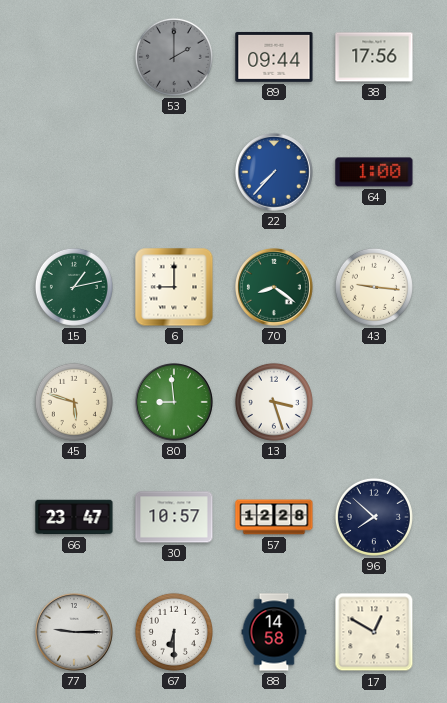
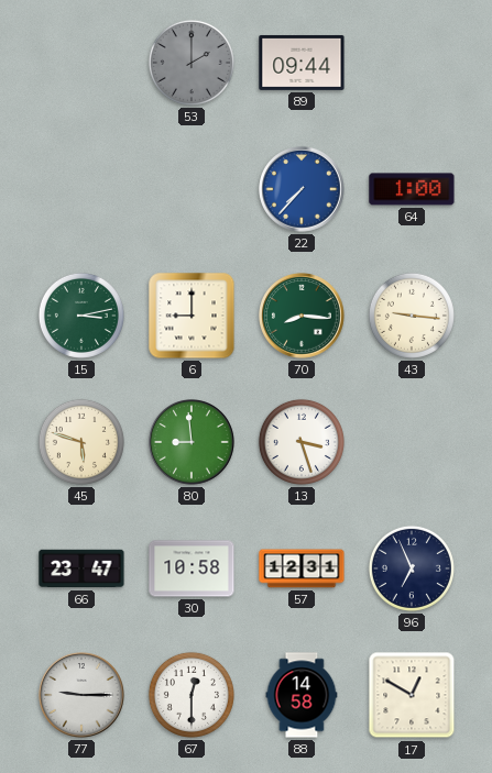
38: 17:56 -> none (374, 57)
15: 1:13 -> 3:13 (81, 316)
70: 8:21 -> 8:16 (302, 316)
30: 10:57 -> 10:58 (192, 568)
57: 12:28 -> 12:31 (302, 568)
96: 7:52 -> 6:56 (412, 568)
67: 6:30 -> 12:30 (192, 695)
